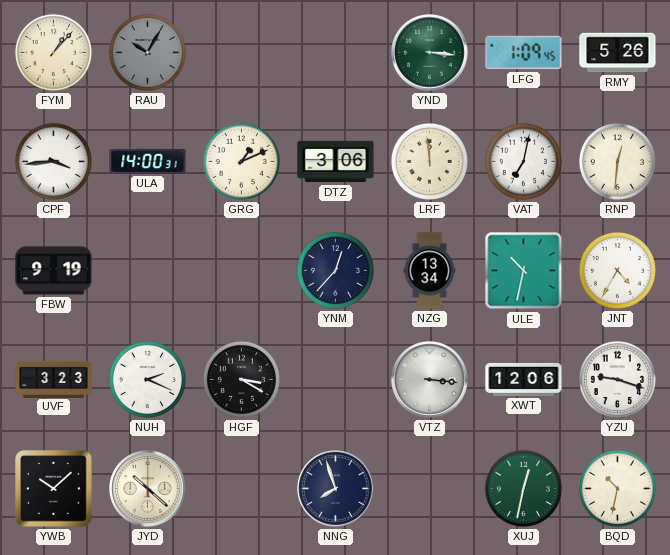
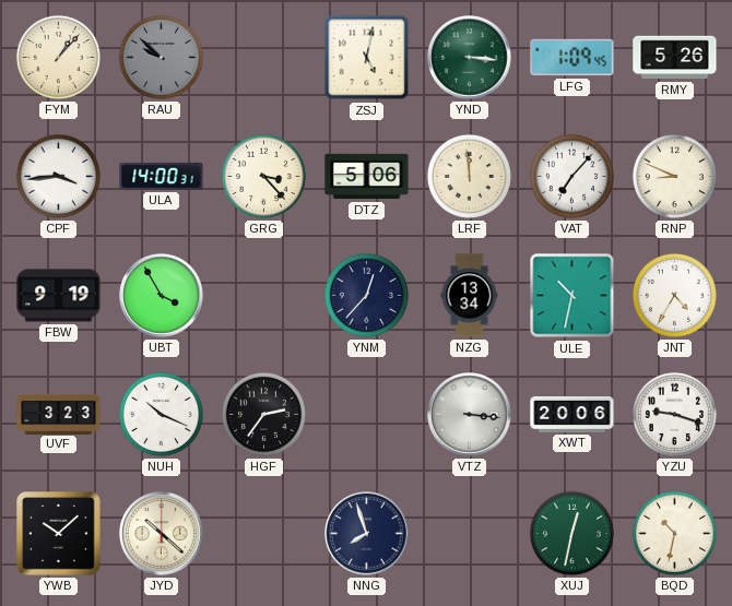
RAU: 10:05 -> 9:52 (161, 57)
ZSJ: none -> 5:02 (367, 58)
GRG: 1:11 -> 3:23 (263, 176)
DTZ: 3:06 -> 5:06 (367, 177)
VAT: 7:02 -> 7:07 (571, 176)
RNP: 12:31 -> 8:49 (674, 176)
UBT: none -> 3:55 (162, 296)
NUH: 2:19 -> 10:19 (161, 414)
HGF: 3:20 -> 2:36 (263, 414)
XWT: 12:06 -> 20:06 (572, 414)
